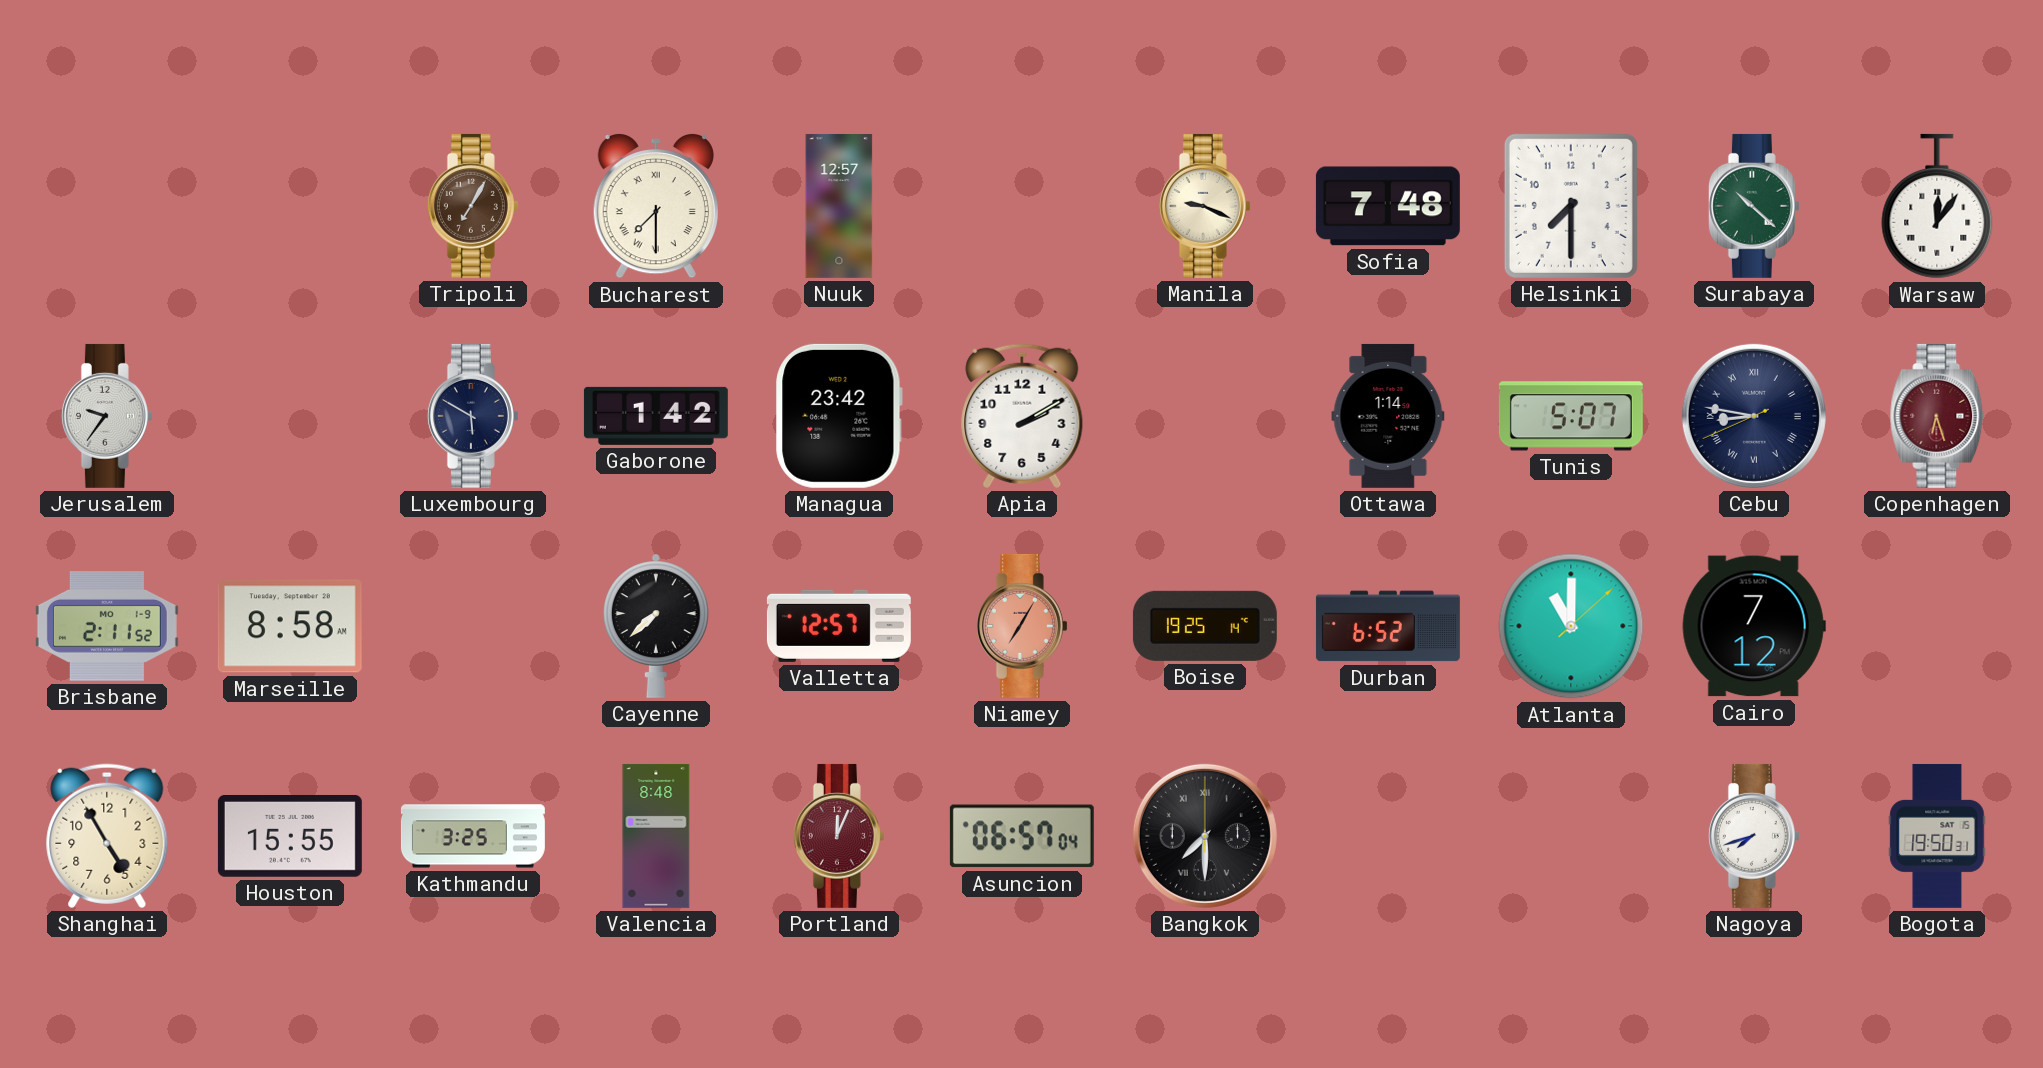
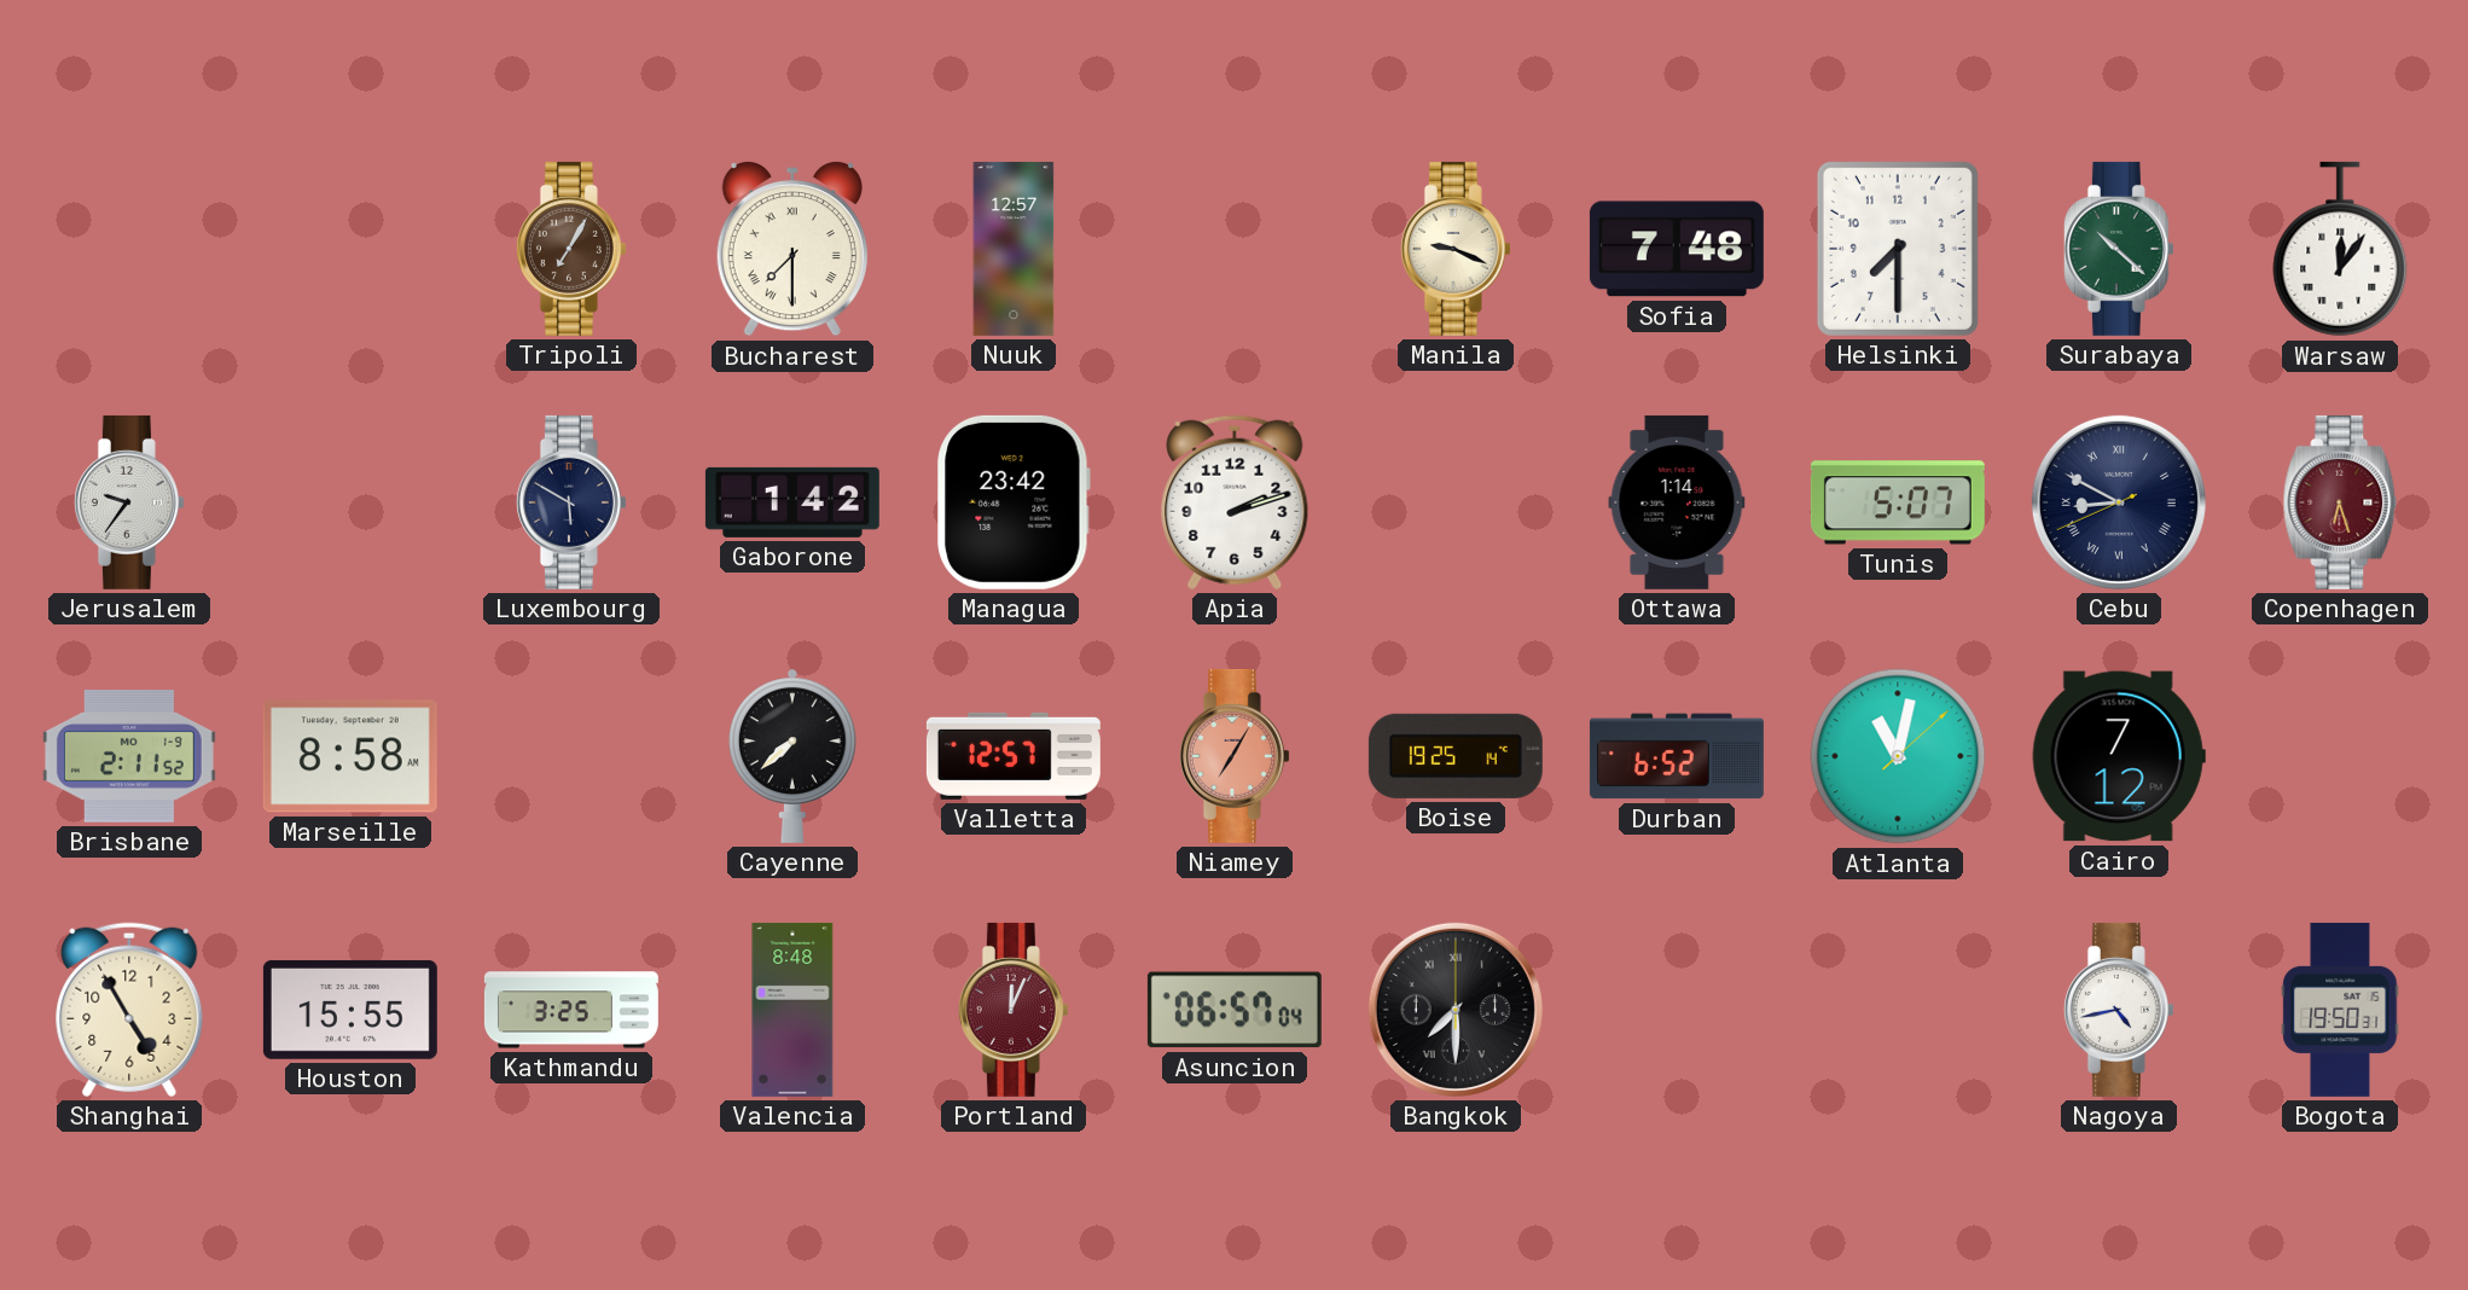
Apia: 2:10 -> 2:12 (1235, 502)
Cebu: 8:46 -> 8:49 (2119, 502)
Atlanta: 11:00 -> 11:02 (1898, 756)
Nagoya: 7:42 -> 4:43 (2119, 1010)
